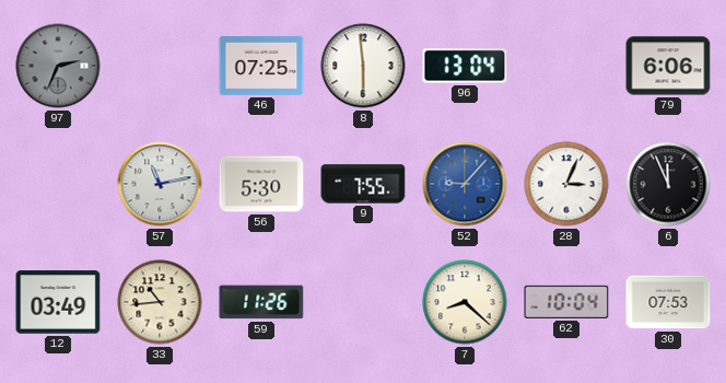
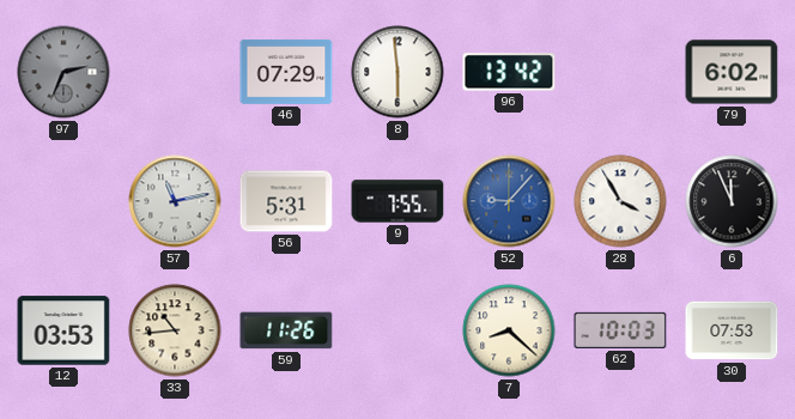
46: 07:25 -> 07:29 (286, 72)
96: 13:04 -> 13:42 (509, 72)
79: 6:06 -> 6:02 (732, 72)
56: 5:30 -> 5:31 (286, 201)
28: 3:04 -> 3:55 (620, 201)
12: 03:49 -> 03:53 (63, 330)
62: 10:04 -> 10:03 (620, 330)
